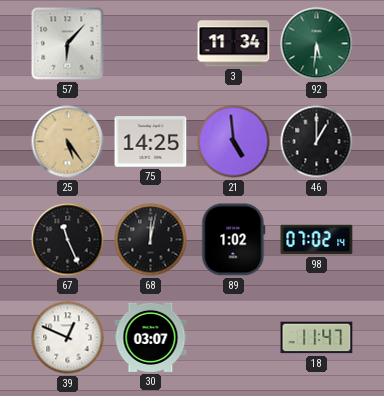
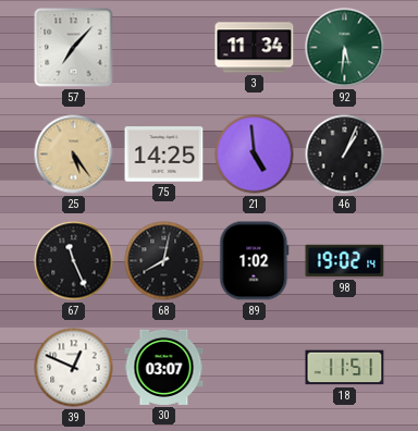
57: 6:07 -> 7:07 (74, 48)
46: 1:00 -> 1:04 (345, 155)
68: 12:02 -> 8:02 (164, 261)
98: 07:02 -> 19:02 (345, 261)
18: 11:47 -> 11:51 (345, 368)
